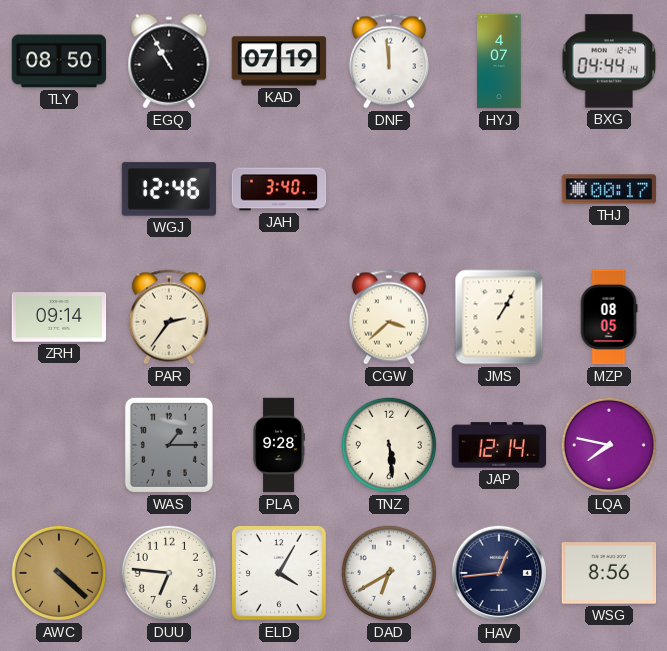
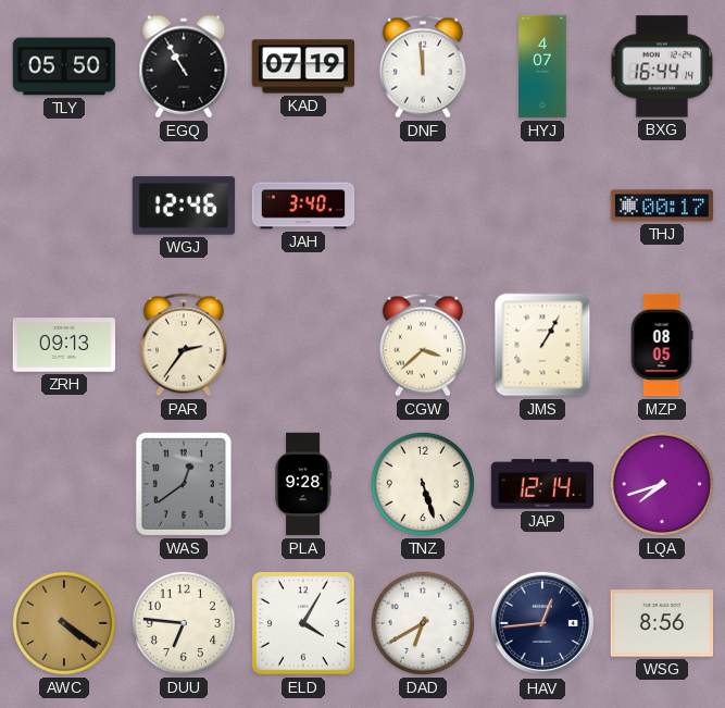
TLY: 08:50 -> 05:50 (64, 66)
BXG: 04:44 -> 16:44 (662, 66)
ZRH: 09:14 -> 09:13 (64, 345)
WAS: 1:15 -> 12:39 (184, 484)
TNZ: 5:29 -> 5:27 (423, 484)
LQA: 7:47 -> 7:42 (662, 484)
AWC: 4:22 -> 4:21 (64, 623)
